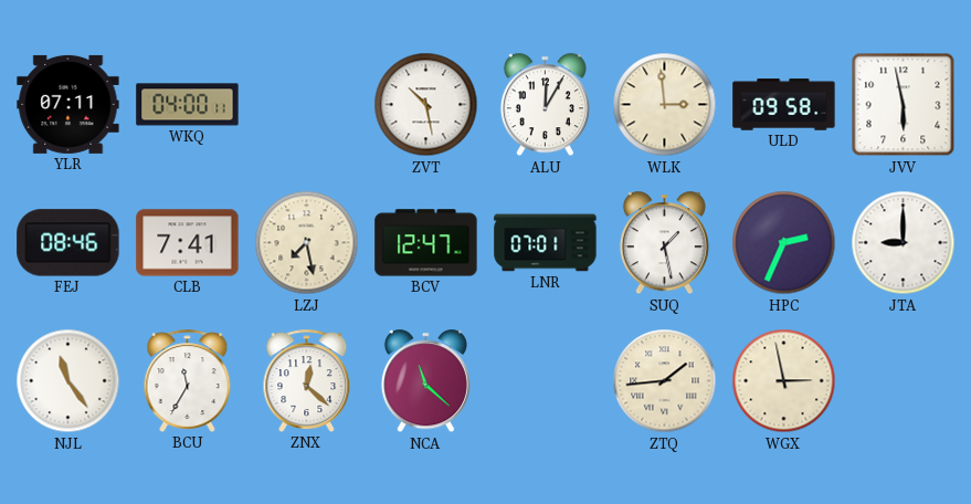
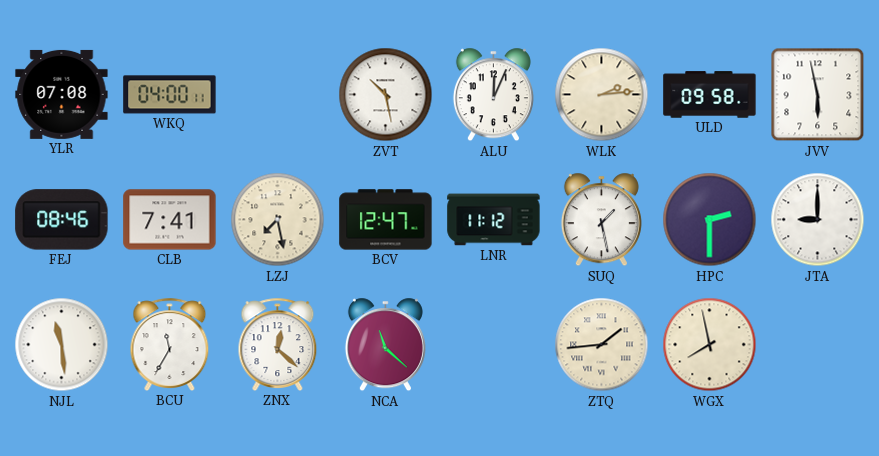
YLR: 07:11 -> 07:08 (62, 94)
ALU: 12:05 -> 12:04 (493, 95)
WLK: 2:59 -> 2:14 (602, 95)
LNR: 07:01 -> 11:12 (494, 220)
HPC: 2:34 -> 2:30 (710, 220)
NJL: 11:24 -> 11:29 (62, 345)
WGX: 2:58 -> 7:58 (710, 345)
